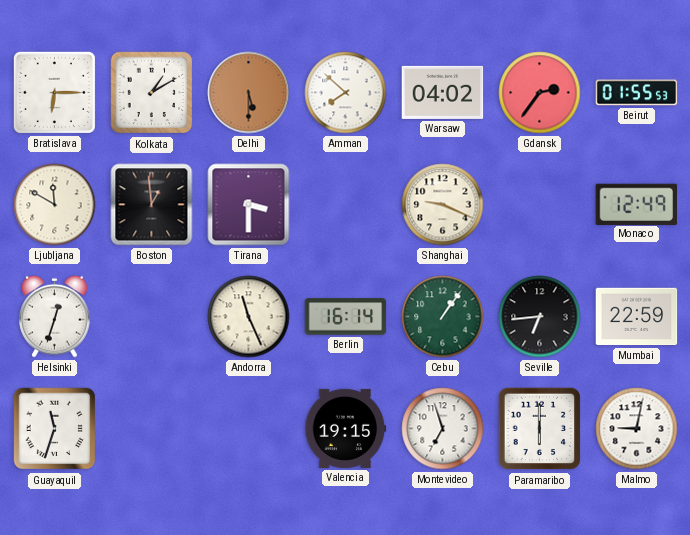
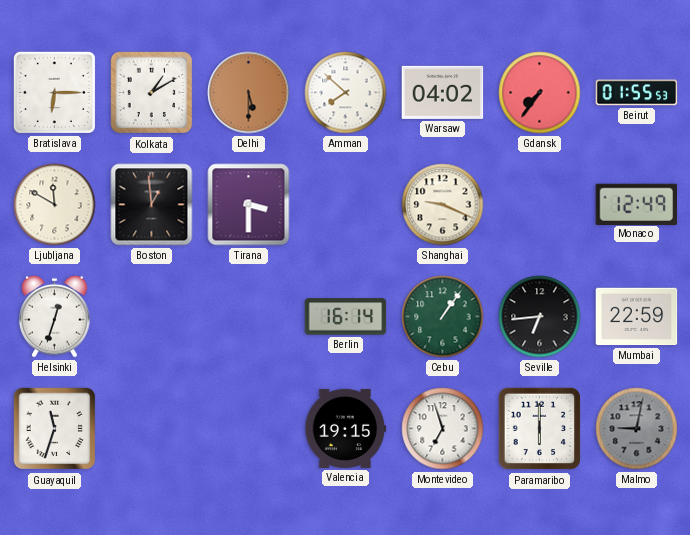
Gdansk: 2:36 -> 7:36 (540, 93)
Andorra: 11:26 -> none (249, 317)
Malmo dial: white -> grey (637, 429)
